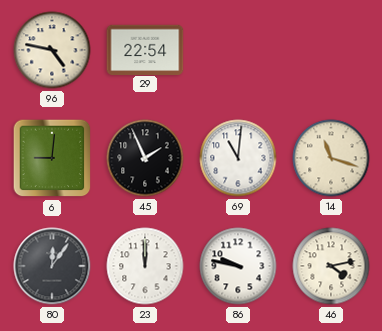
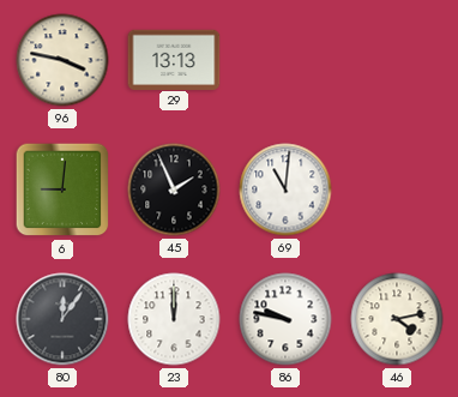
96: 4:47 -> 3:47 (62, 60)
29: 22:54 -> 13:13 (174, 59)
14: 11:18 -> none (331, 158)
